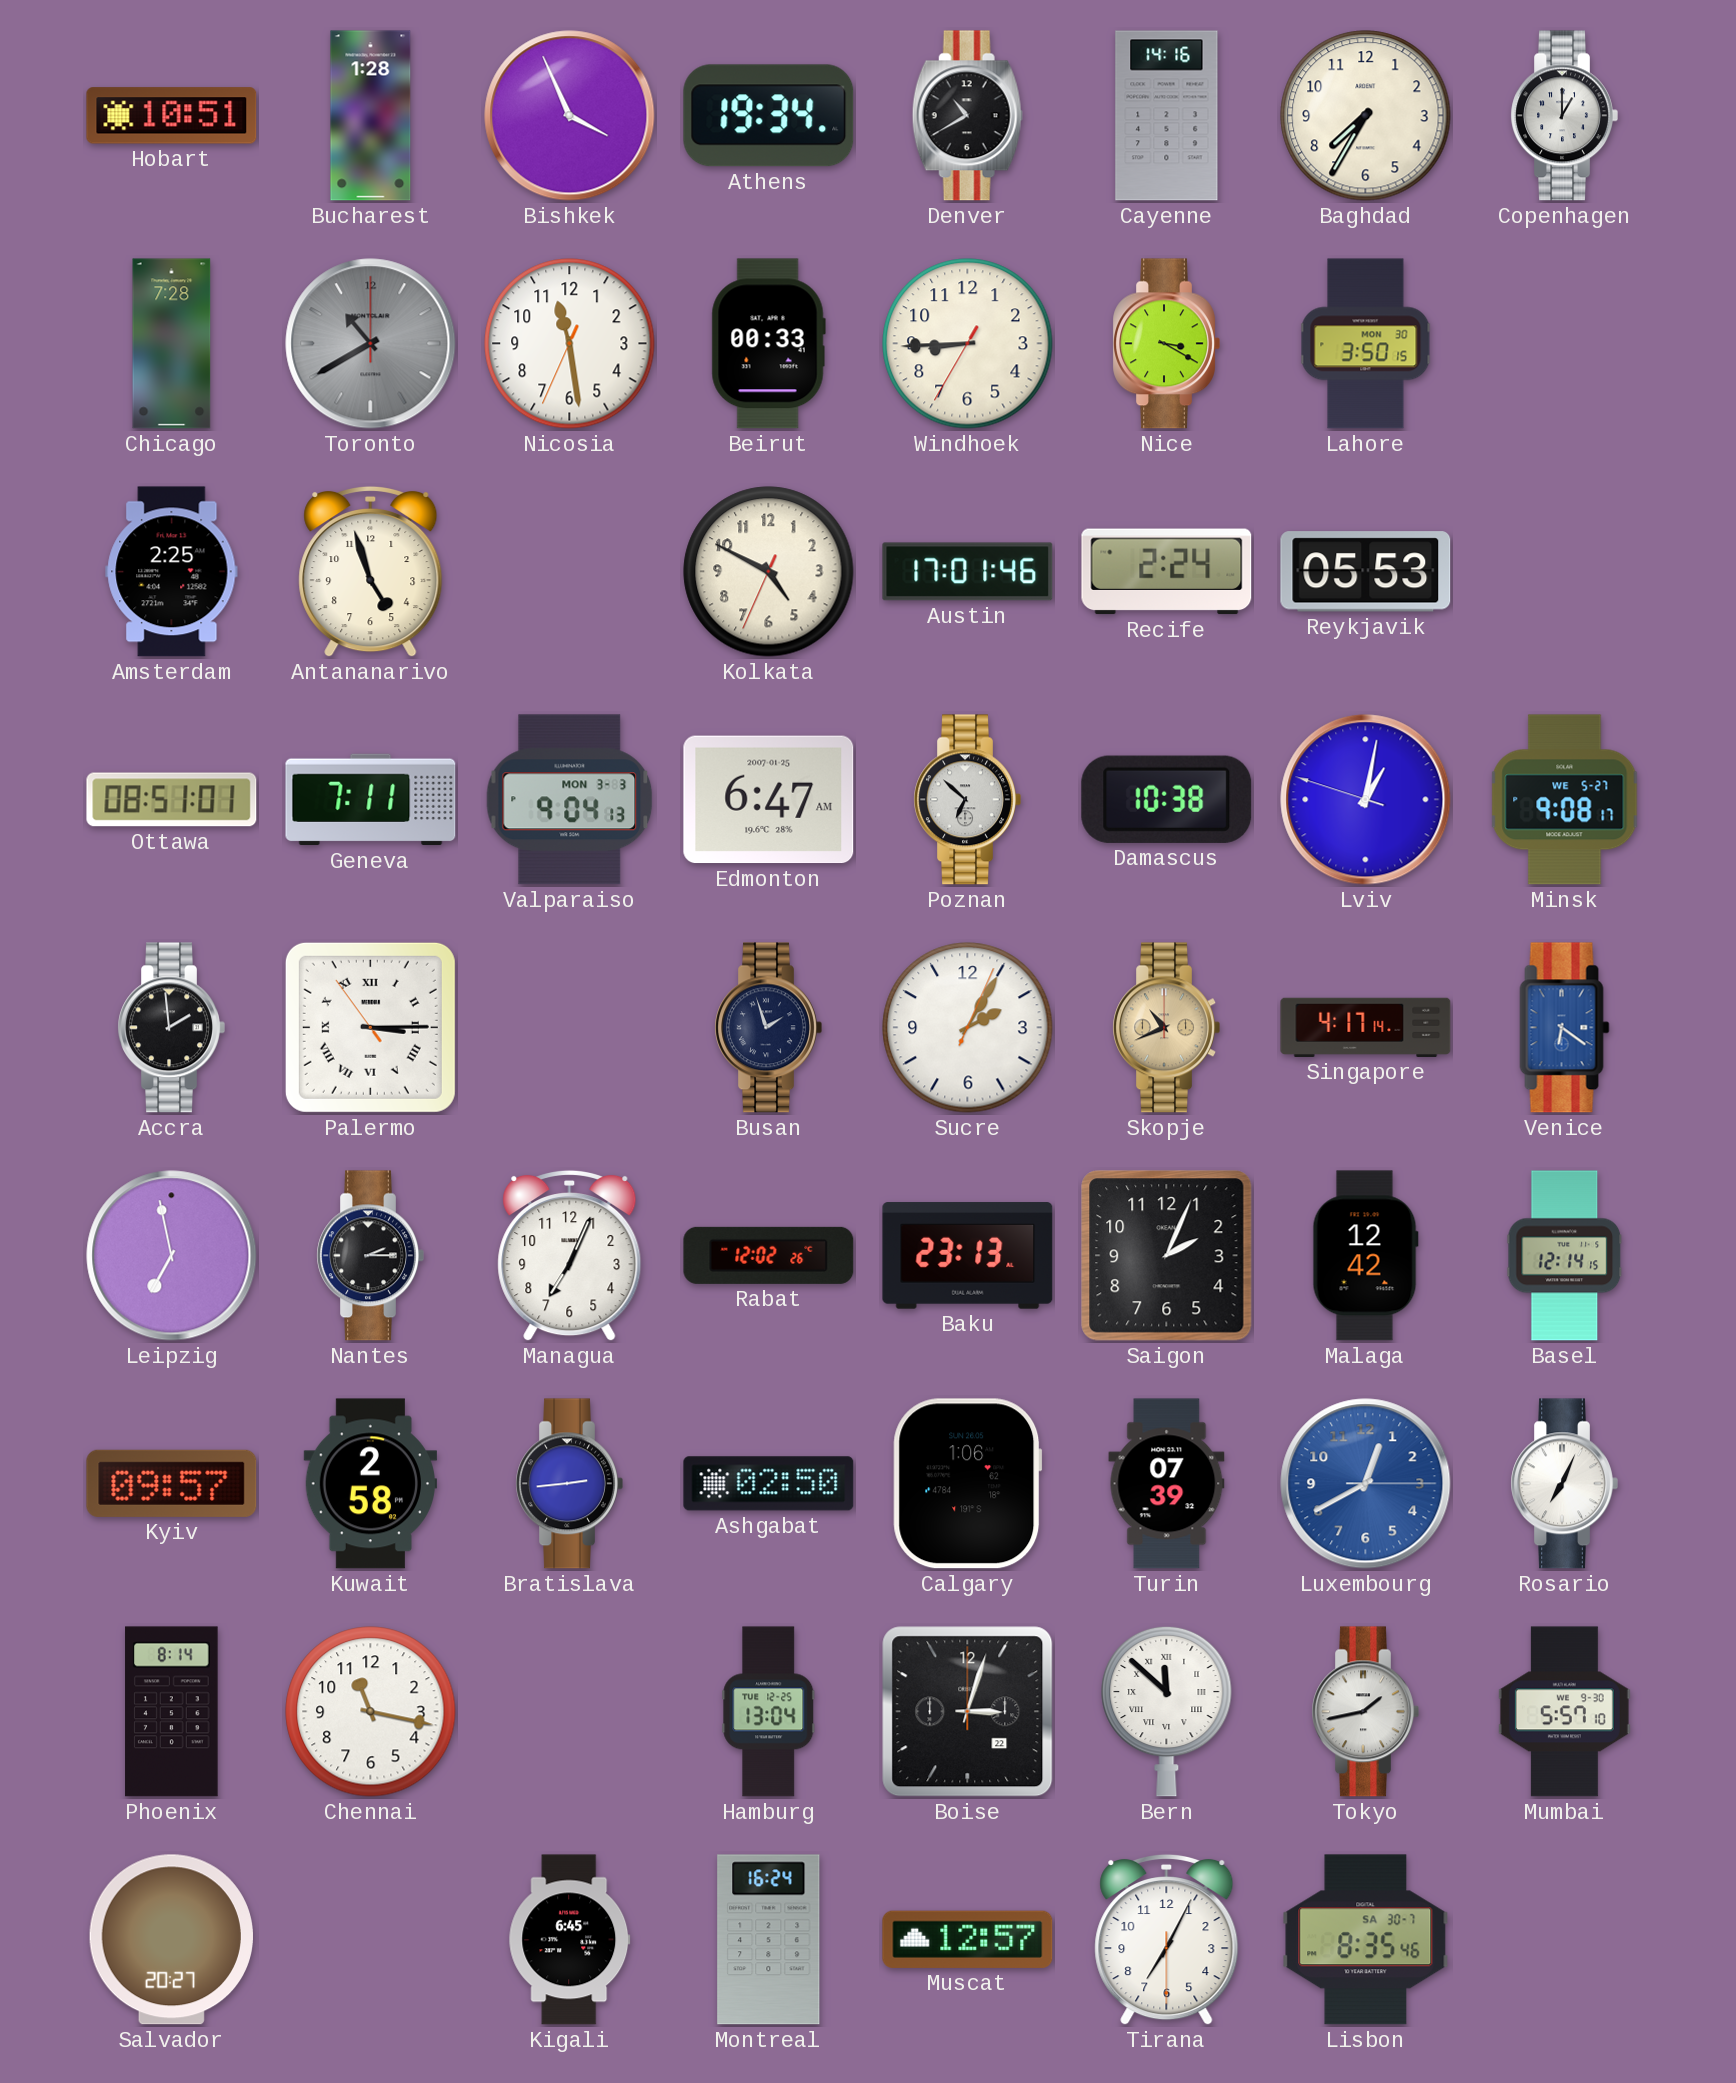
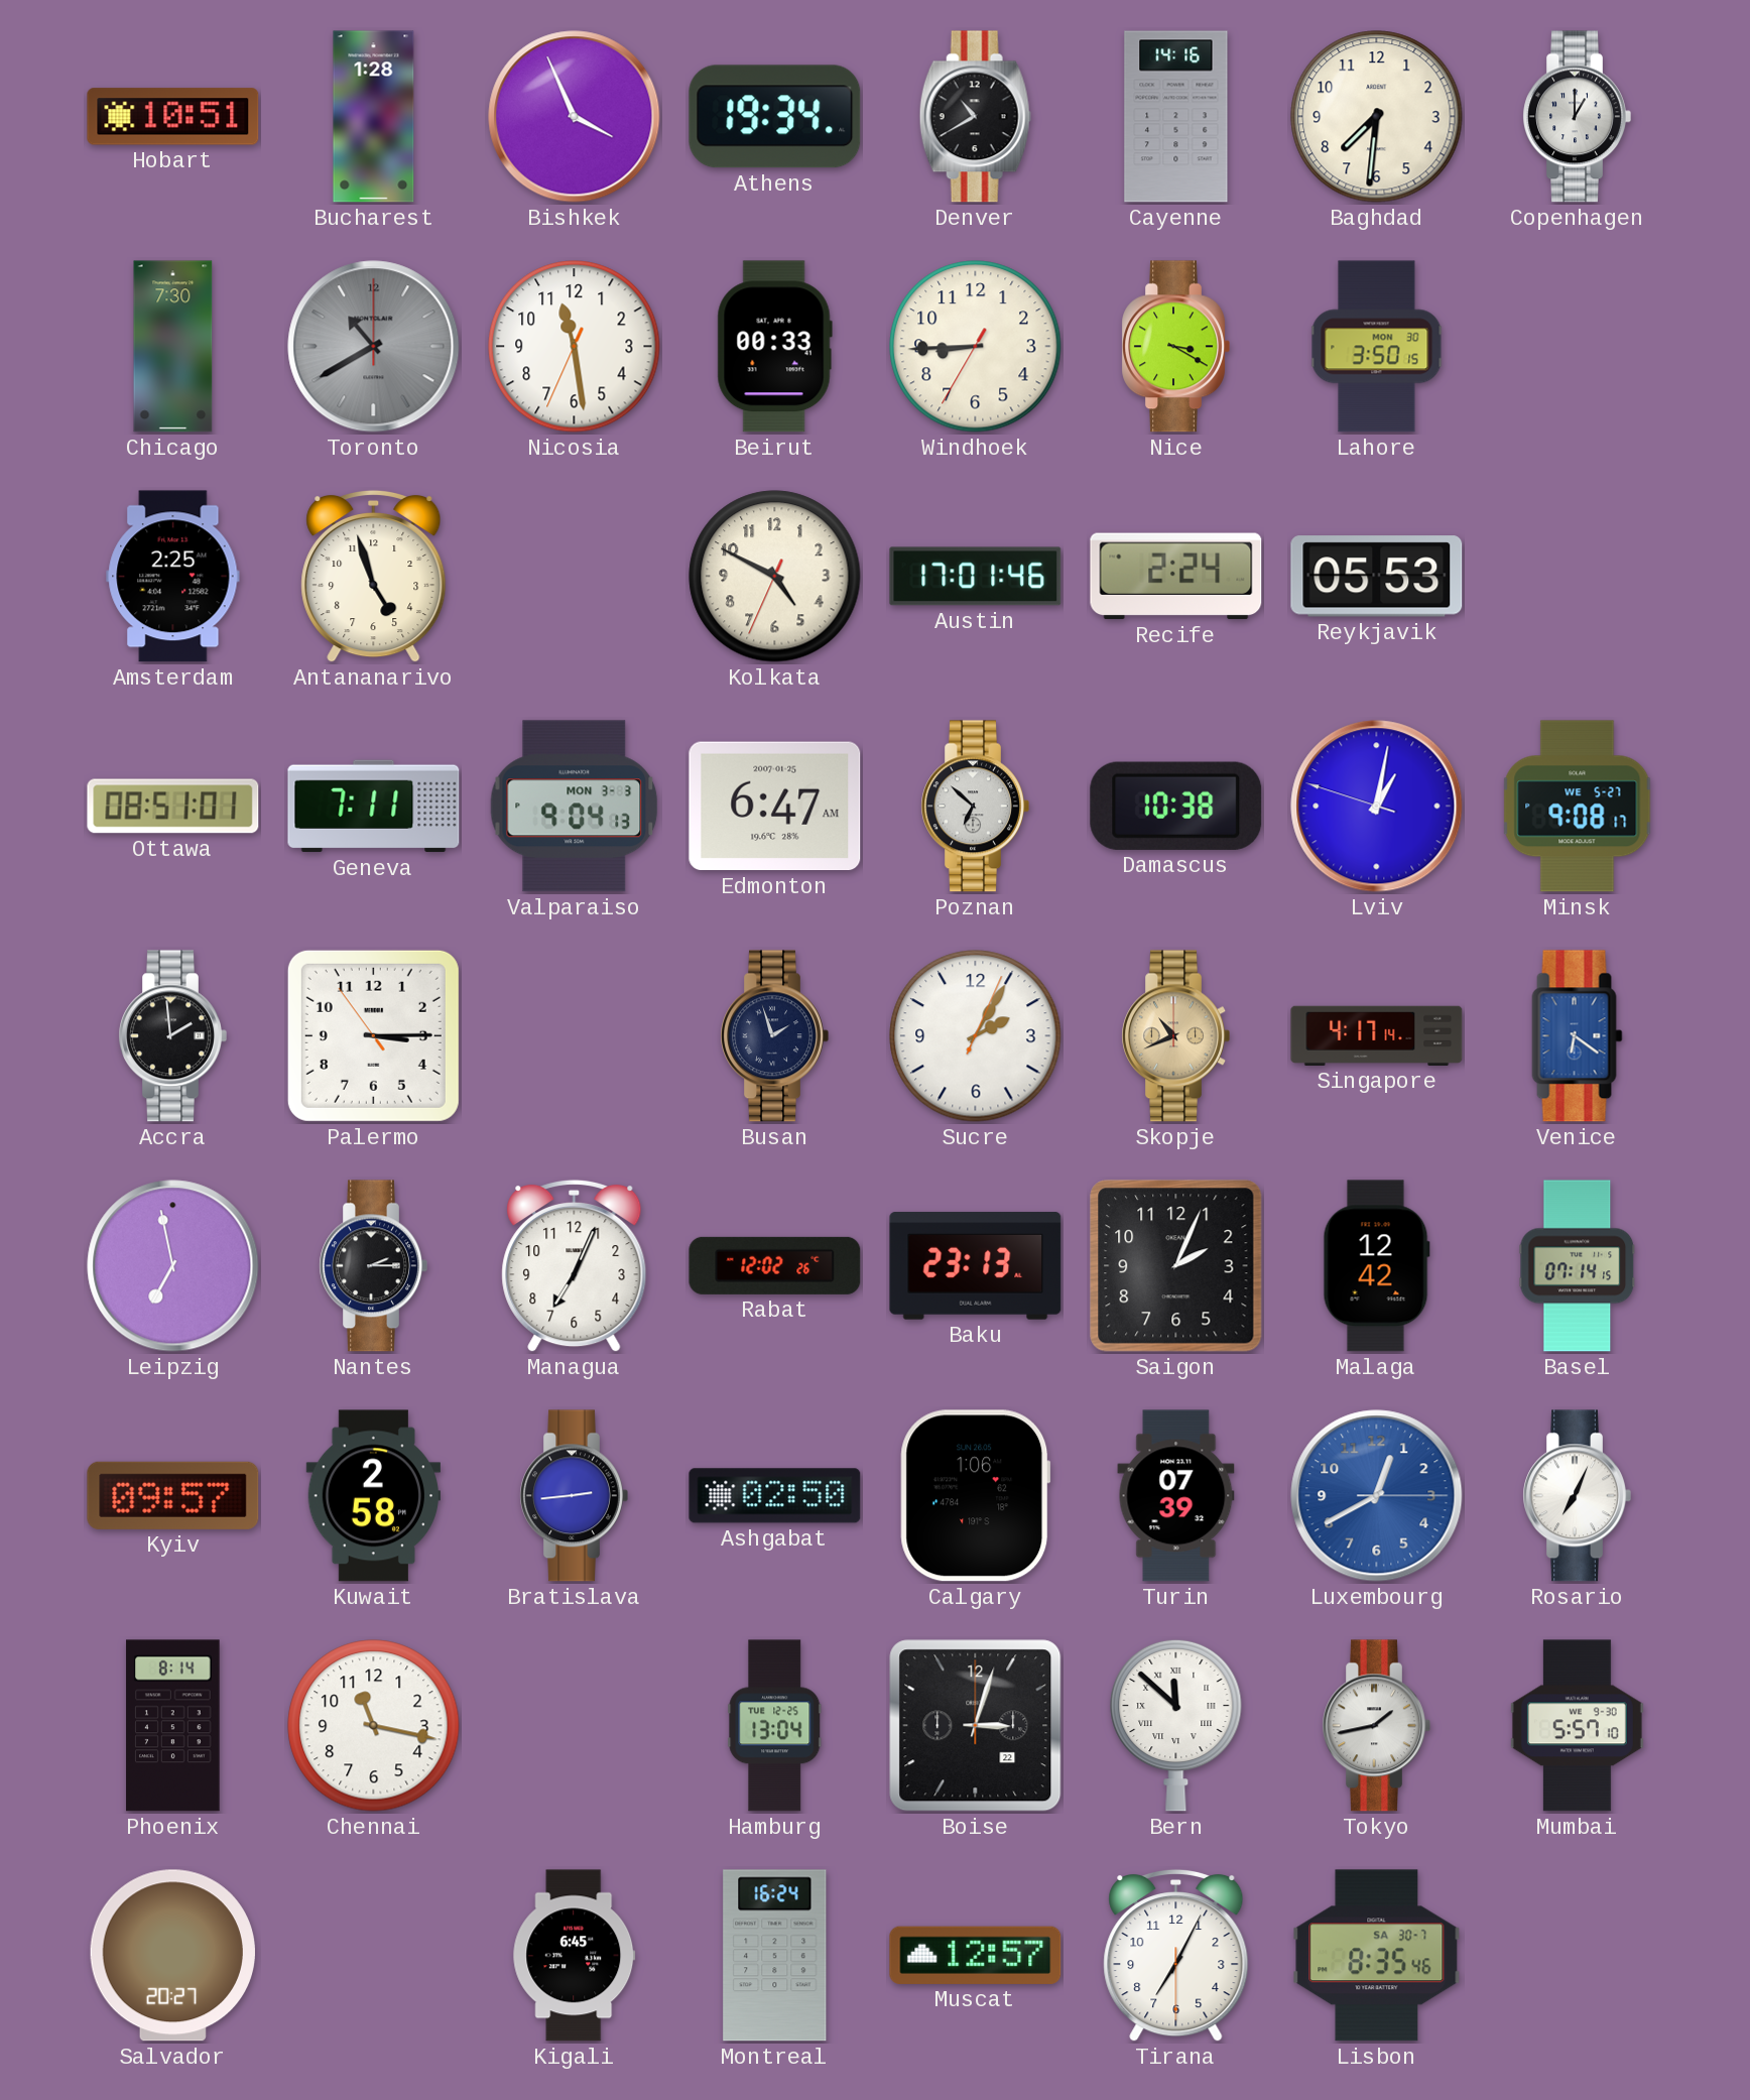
Baghdad: 7:35 -> 7:31 (1377, 117)
Chicago: 7:28 -> 7:30 (173, 347)
Palermo numerals: Roman -> Arabic (373, 1035)
Basel: 12:14 -> 07:14 (1578, 1266)
